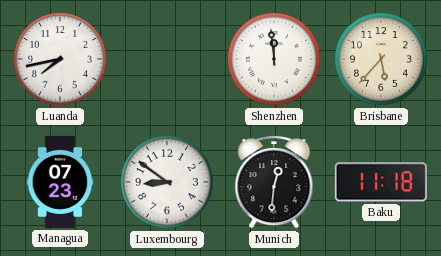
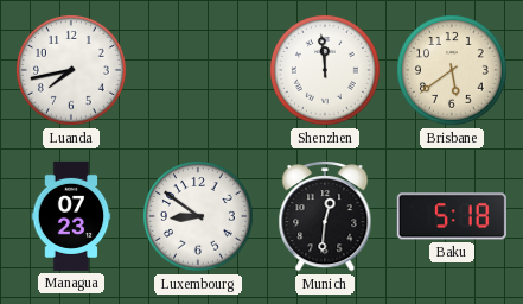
Brisbane: 5:37 -> 5:39 (453, 71)
Baku: 11:18 -> 5:18 (452, 216)
